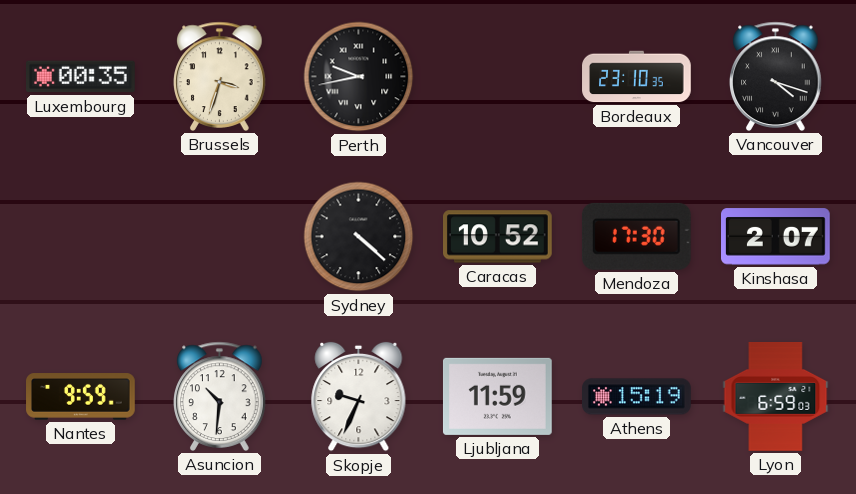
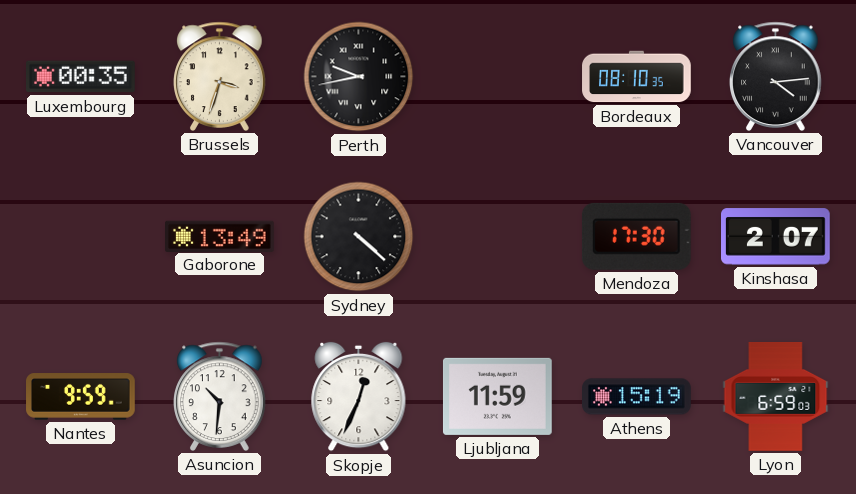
Bordeaux: 23:10 -> 08:10 (637, 77)
Vancouver: 4:18 -> 4:14 (776, 76)
Gaborone: none -> 13:49 (220, 236)
Caracas: 10:52 -> none (498, 237)
Skopje: 9:34 -> 12:34 (359, 397)
